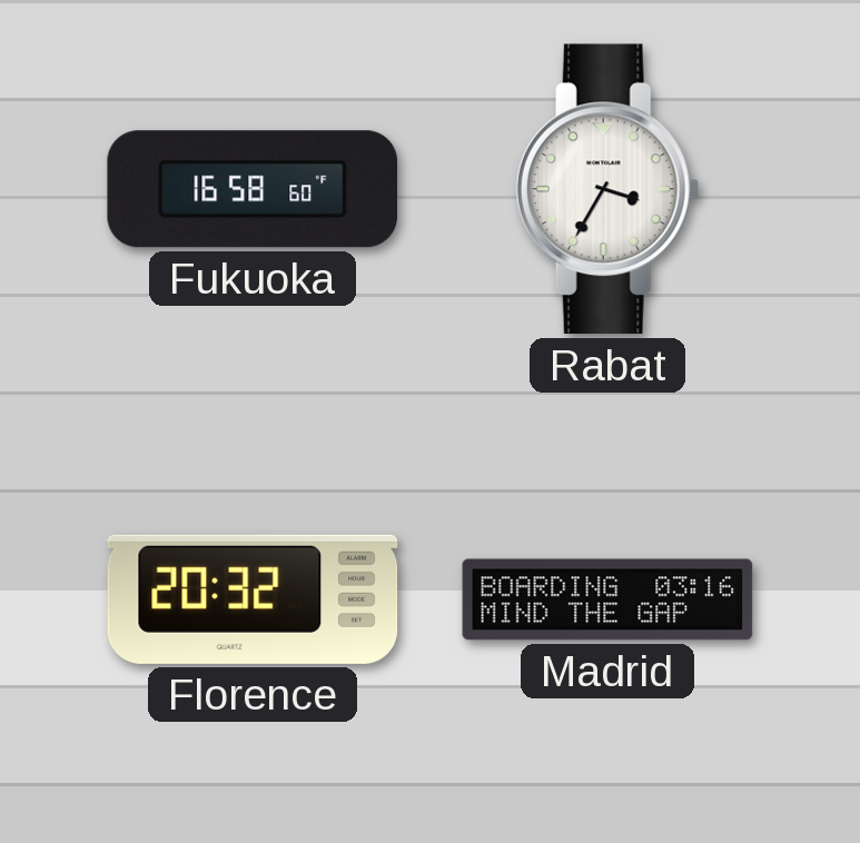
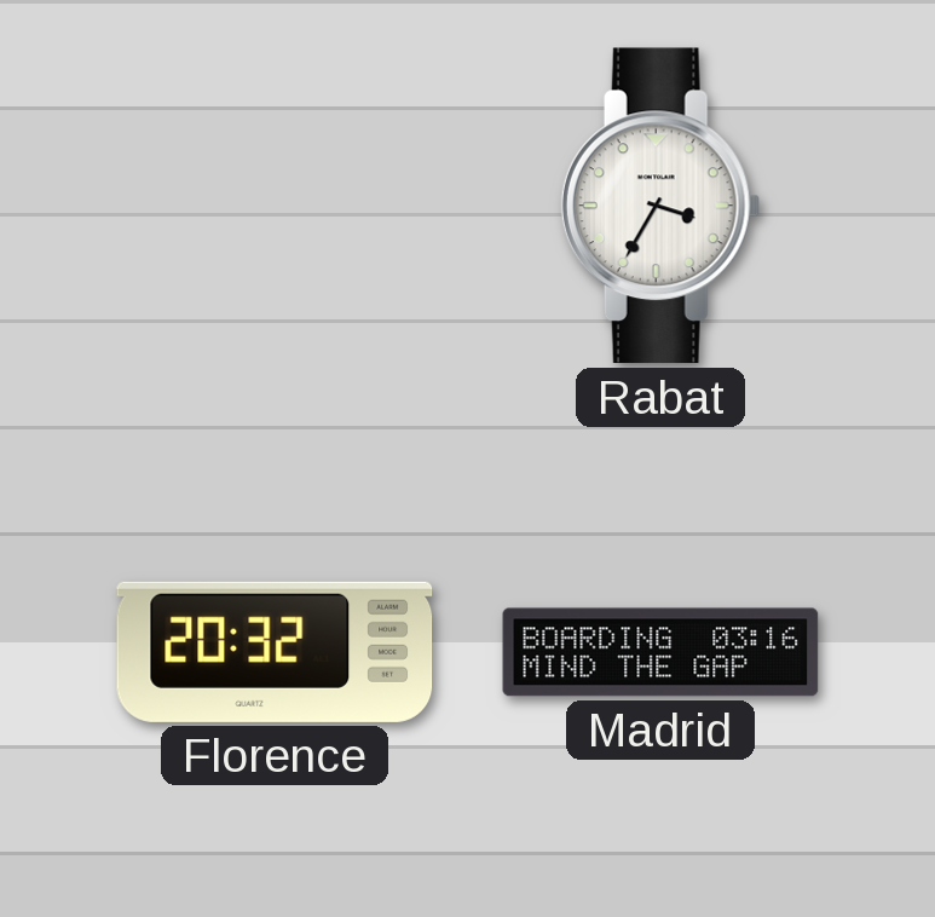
Fukuoka: 16:58 -> none (253, 189)
